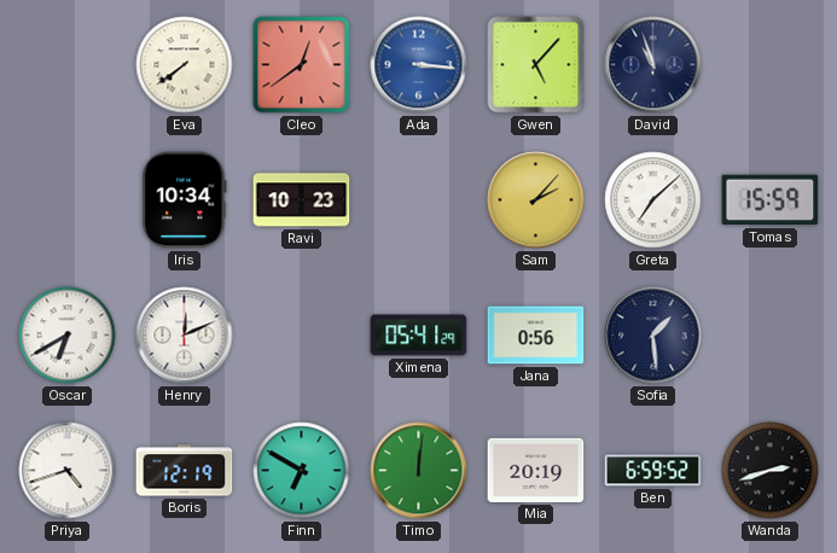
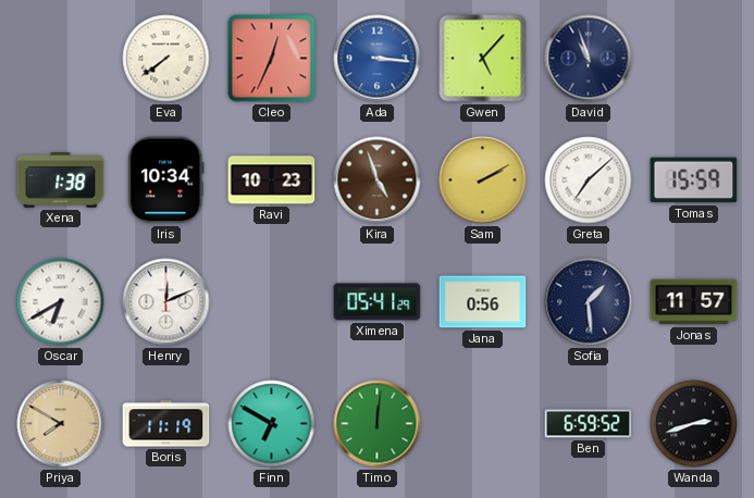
Cleo: 12:39 -> 12:34 (272, 59)
Xena: none -> 1:38 (61, 180)
Kira: none -> 4:57 (378, 180)
Sam: 2:07 -> 2:10 (483, 180)
Jonas: none -> 11:57 (694, 302)
Priya: 4:42 -> 7:50 (61, 424)
Priya dial: white -> champagne (61, 424)
Boris: 12:19 -> 11:19 (166, 424)
Mia: 20:19 -> none (536, 470)
